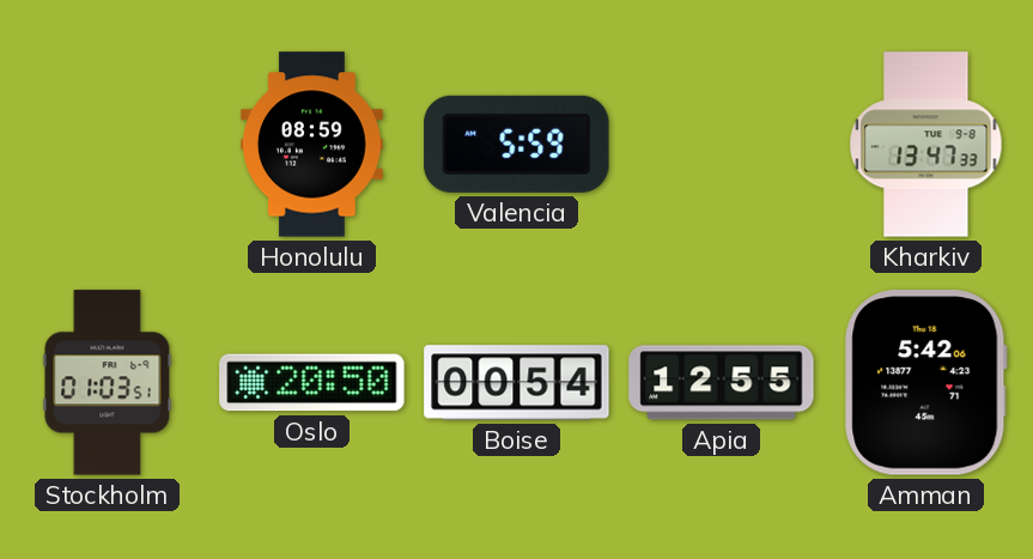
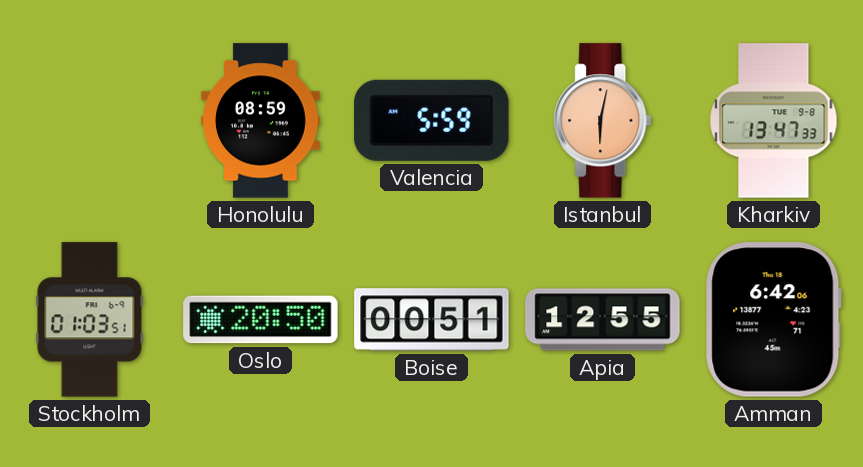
Istanbul: none -> 6:02 (603, 121)
Boise: 00:54 -> 00:51 (432, 320)
Amman: 5:42 -> 6:42 (773, 320)
